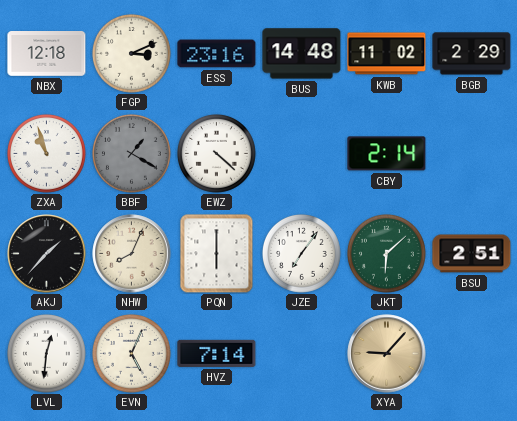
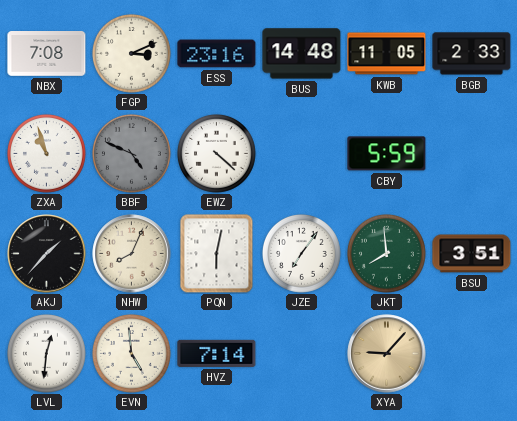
NBX: 12:18 -> 7:08 (47, 54)
KWB: 11:02 -> 11:05 (387, 54)
BGB: 2:29 -> 2:33 (472, 54)
BBF: 1:20 -> 4:49 (131, 153)
CBY: 2:14 -> 5:59 (387, 154)
PQN: 6:00 -> 6:02 (217, 254)
JKT: 6:08 -> 7:59 (386, 253)
BSU: 2:51 -> 3:51 (472, 254)
EVN: 5:04 -> 4:59 (131, 353)
